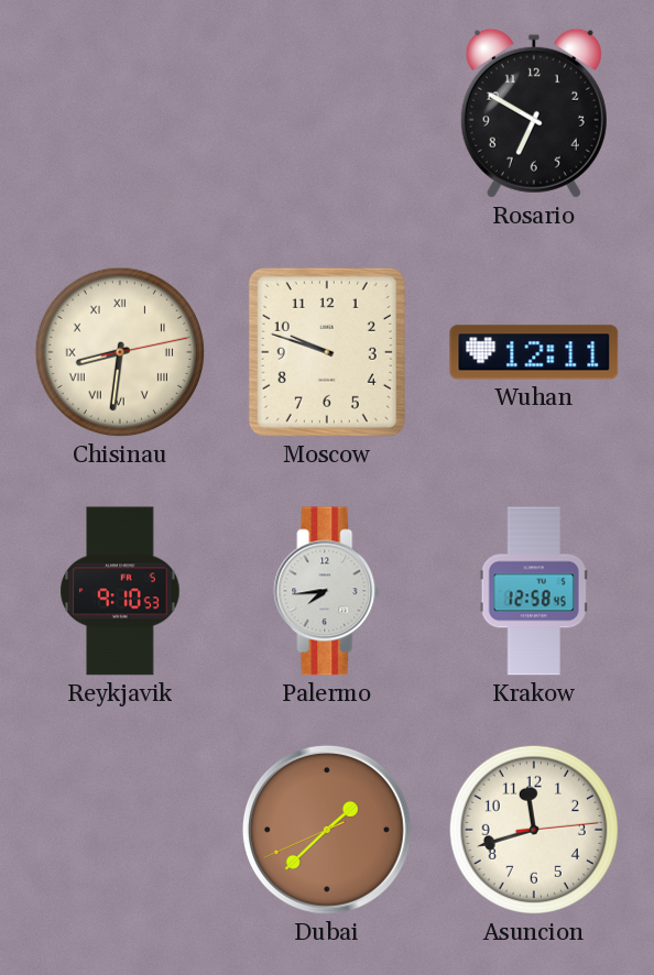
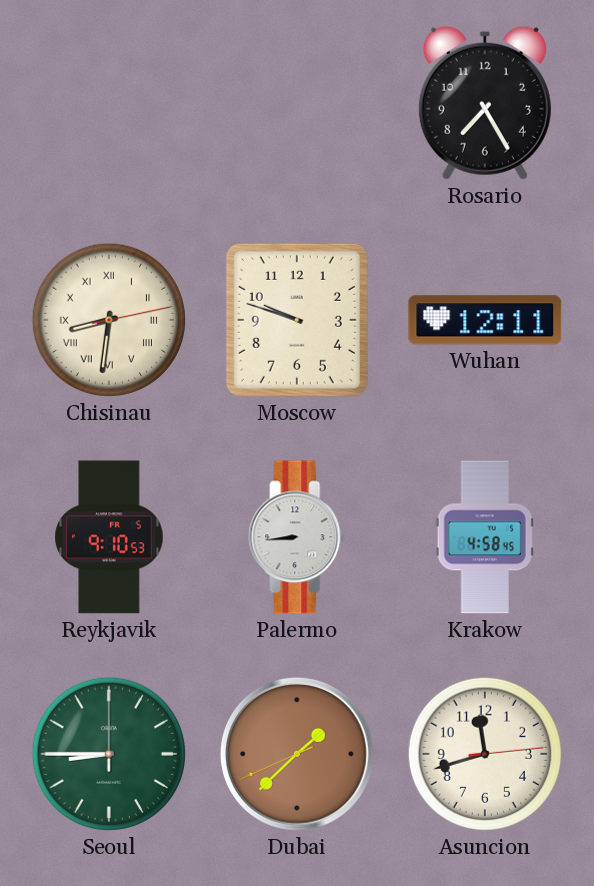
Rosario: 6:50 -> 7:25 (485, 103)
Palermo: 7:44 -> 8:44 (297, 537)
Krakow: 12:58 -> 4:58 (485, 537)
Seoul: none -> 8:45 (109, 754)
